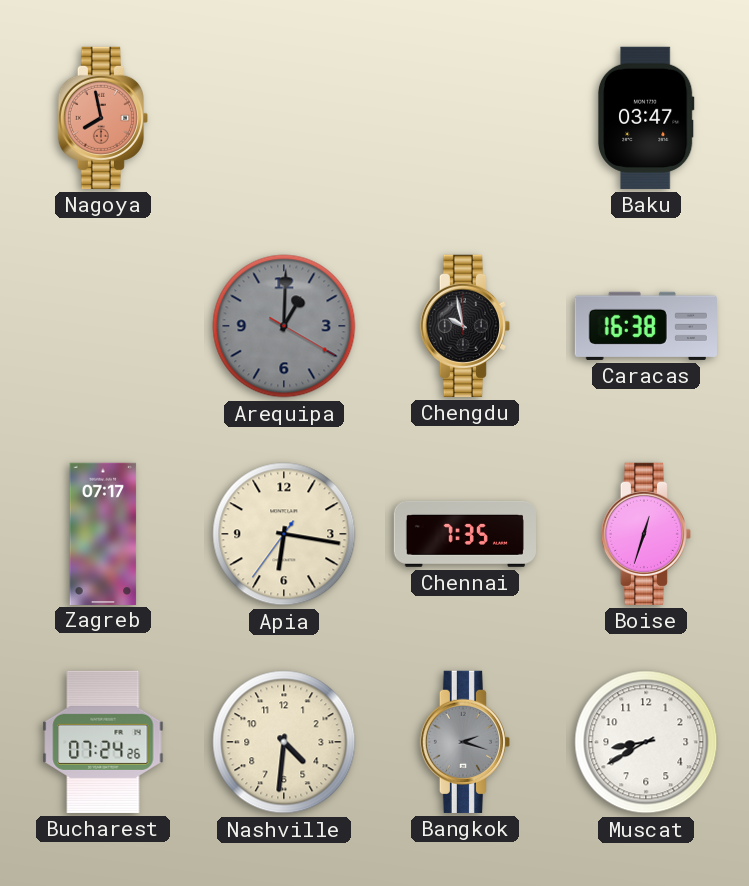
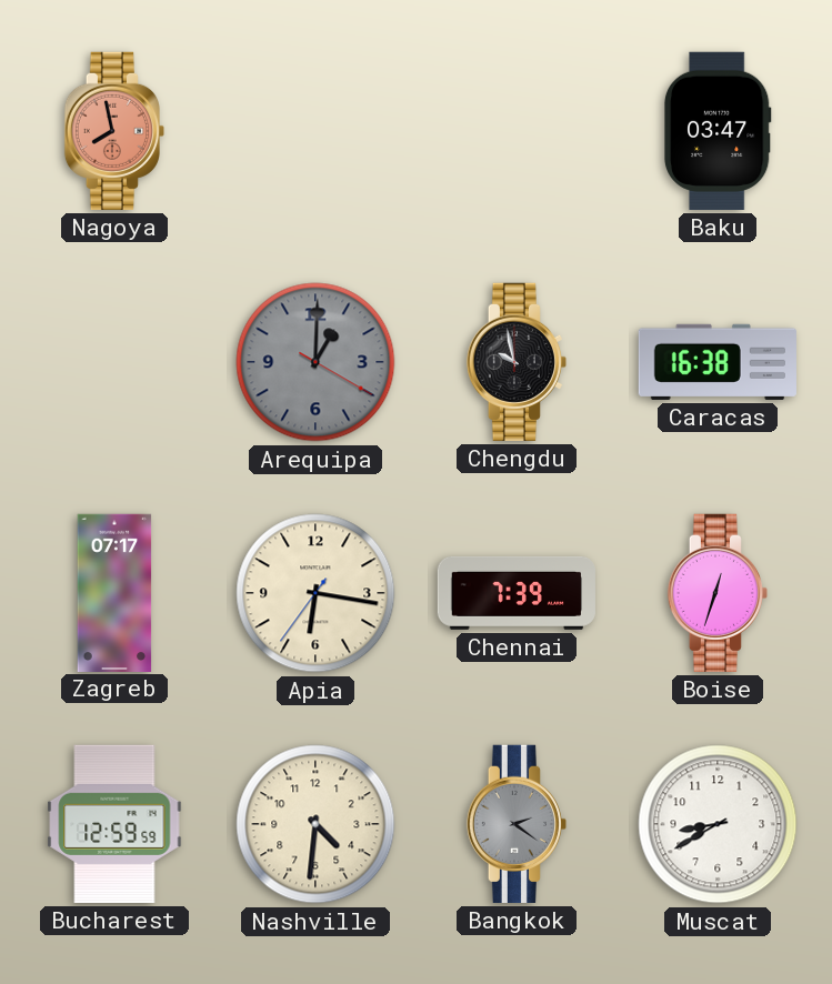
Chennai: 7:35 -> 7:39 (517, 593)
Bucharest: 07:24 -> 12:59 (114, 824)
Bangkok: 2:18 -> 2:21 (515, 824)
